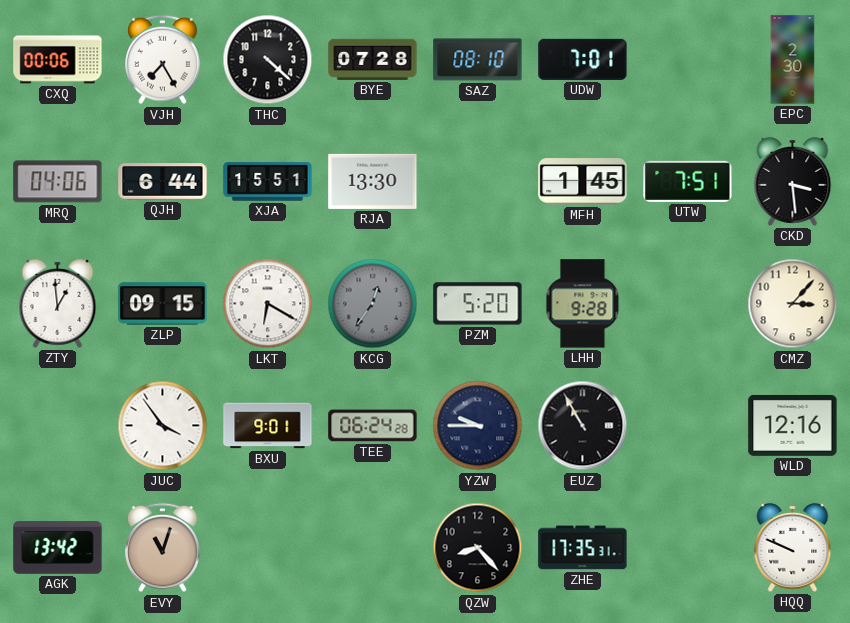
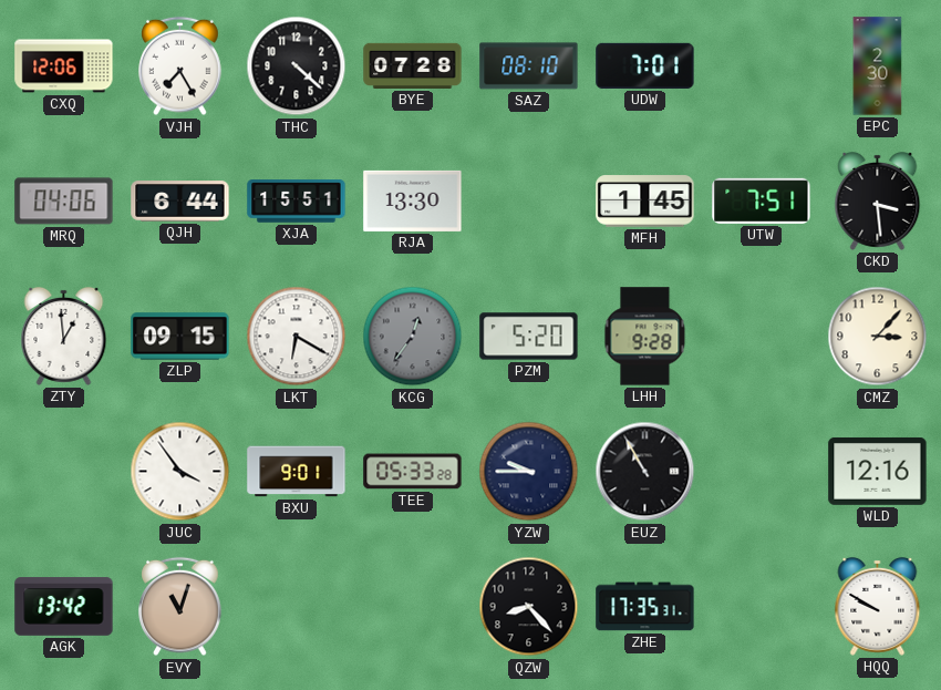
CXQ: 00:06 -> 12:06 (64, 66)
TEE: 06:24 -> 05:33 (413, 472)
HQQ: 9:49 -> 9:50 (878, 606)
